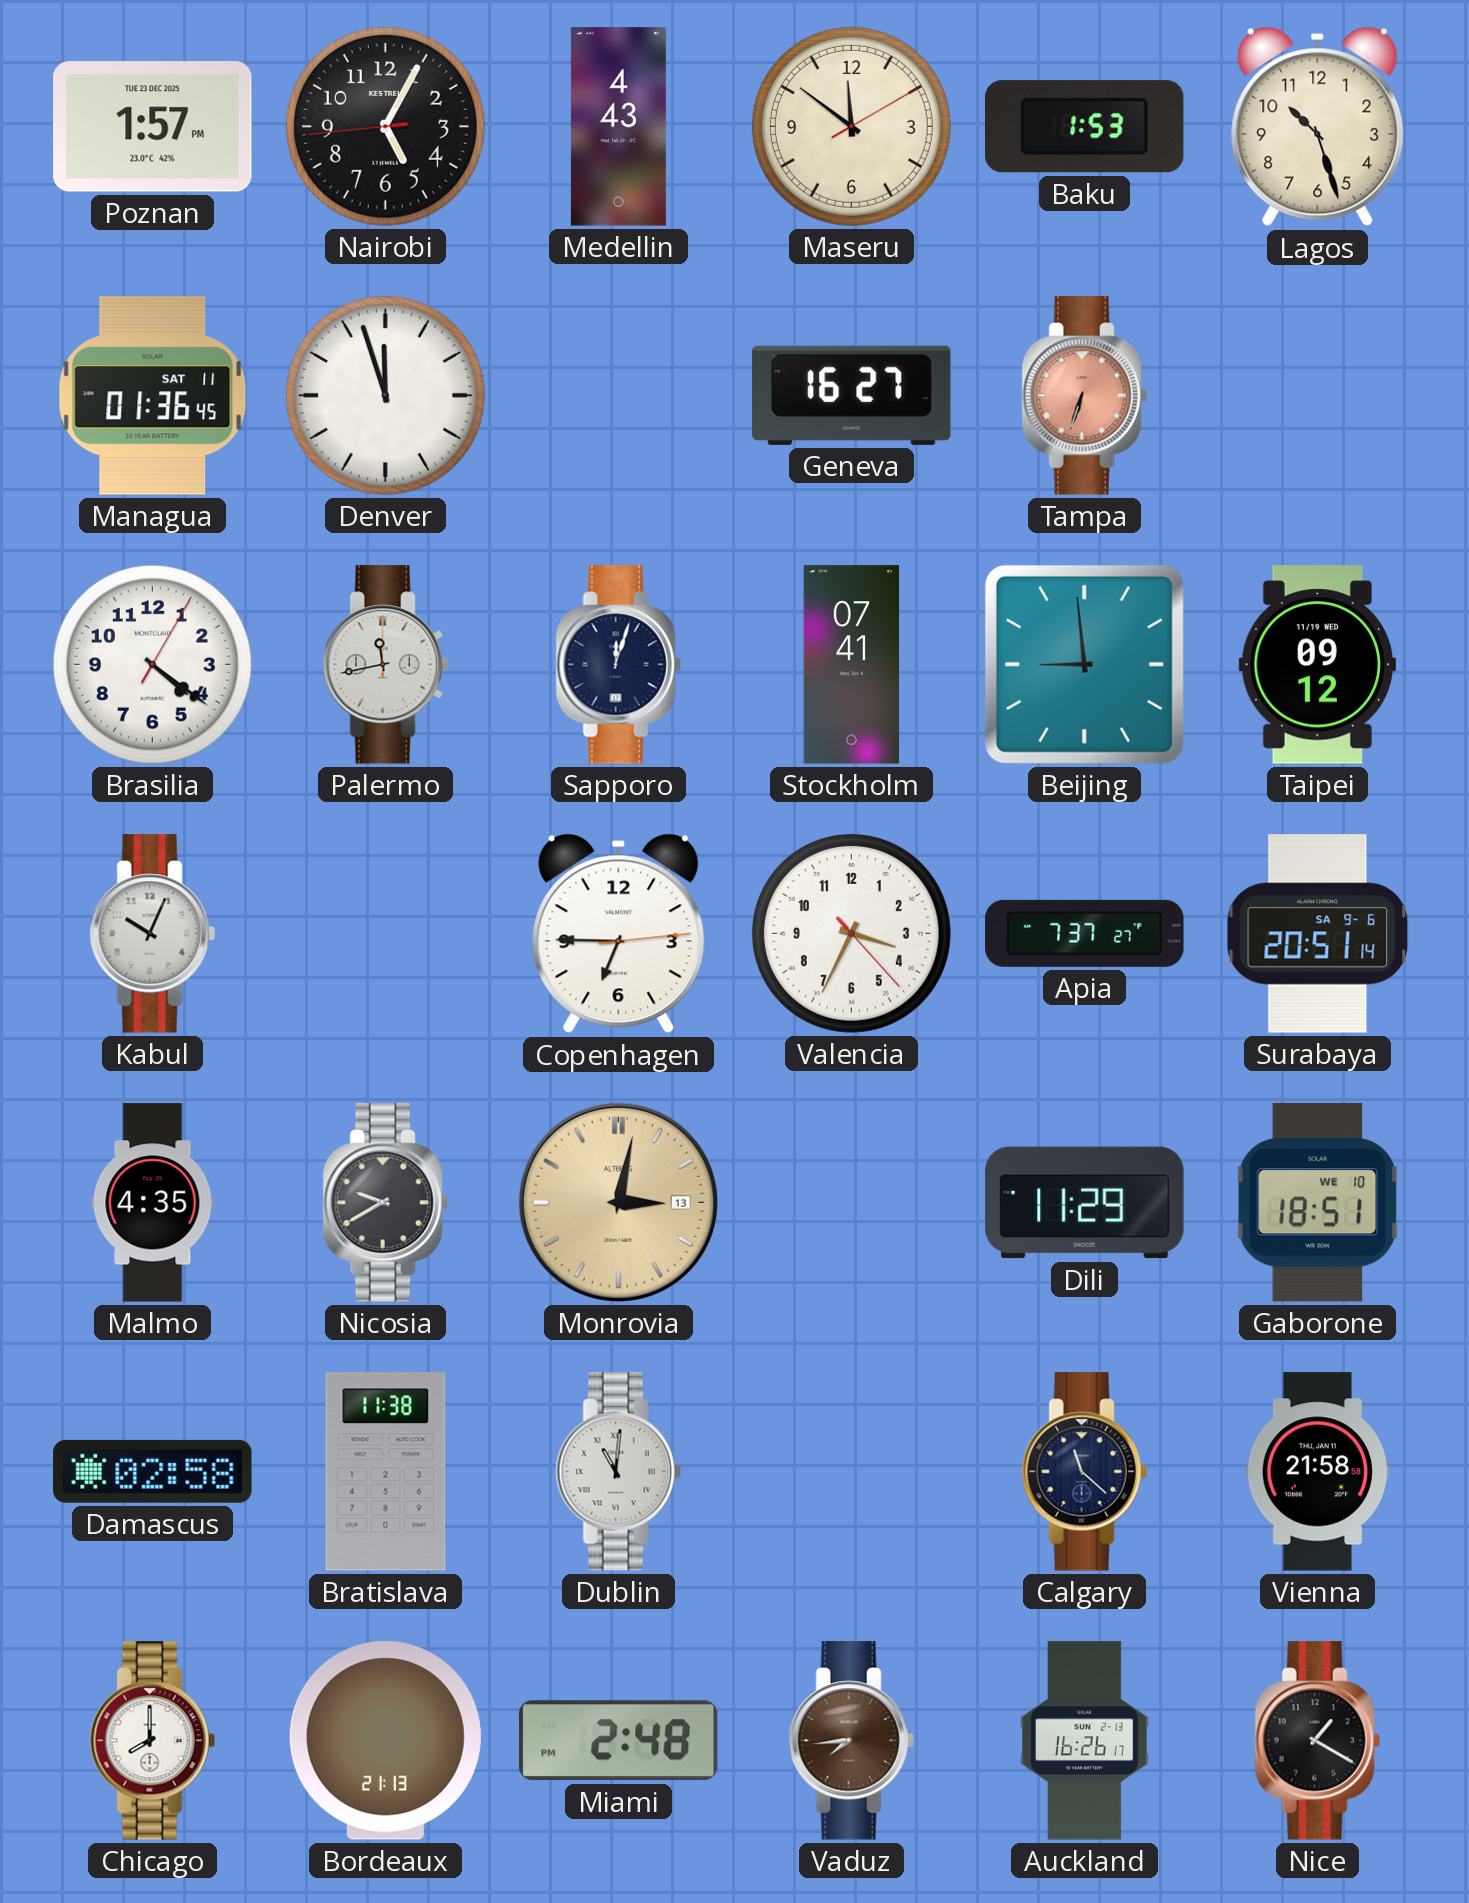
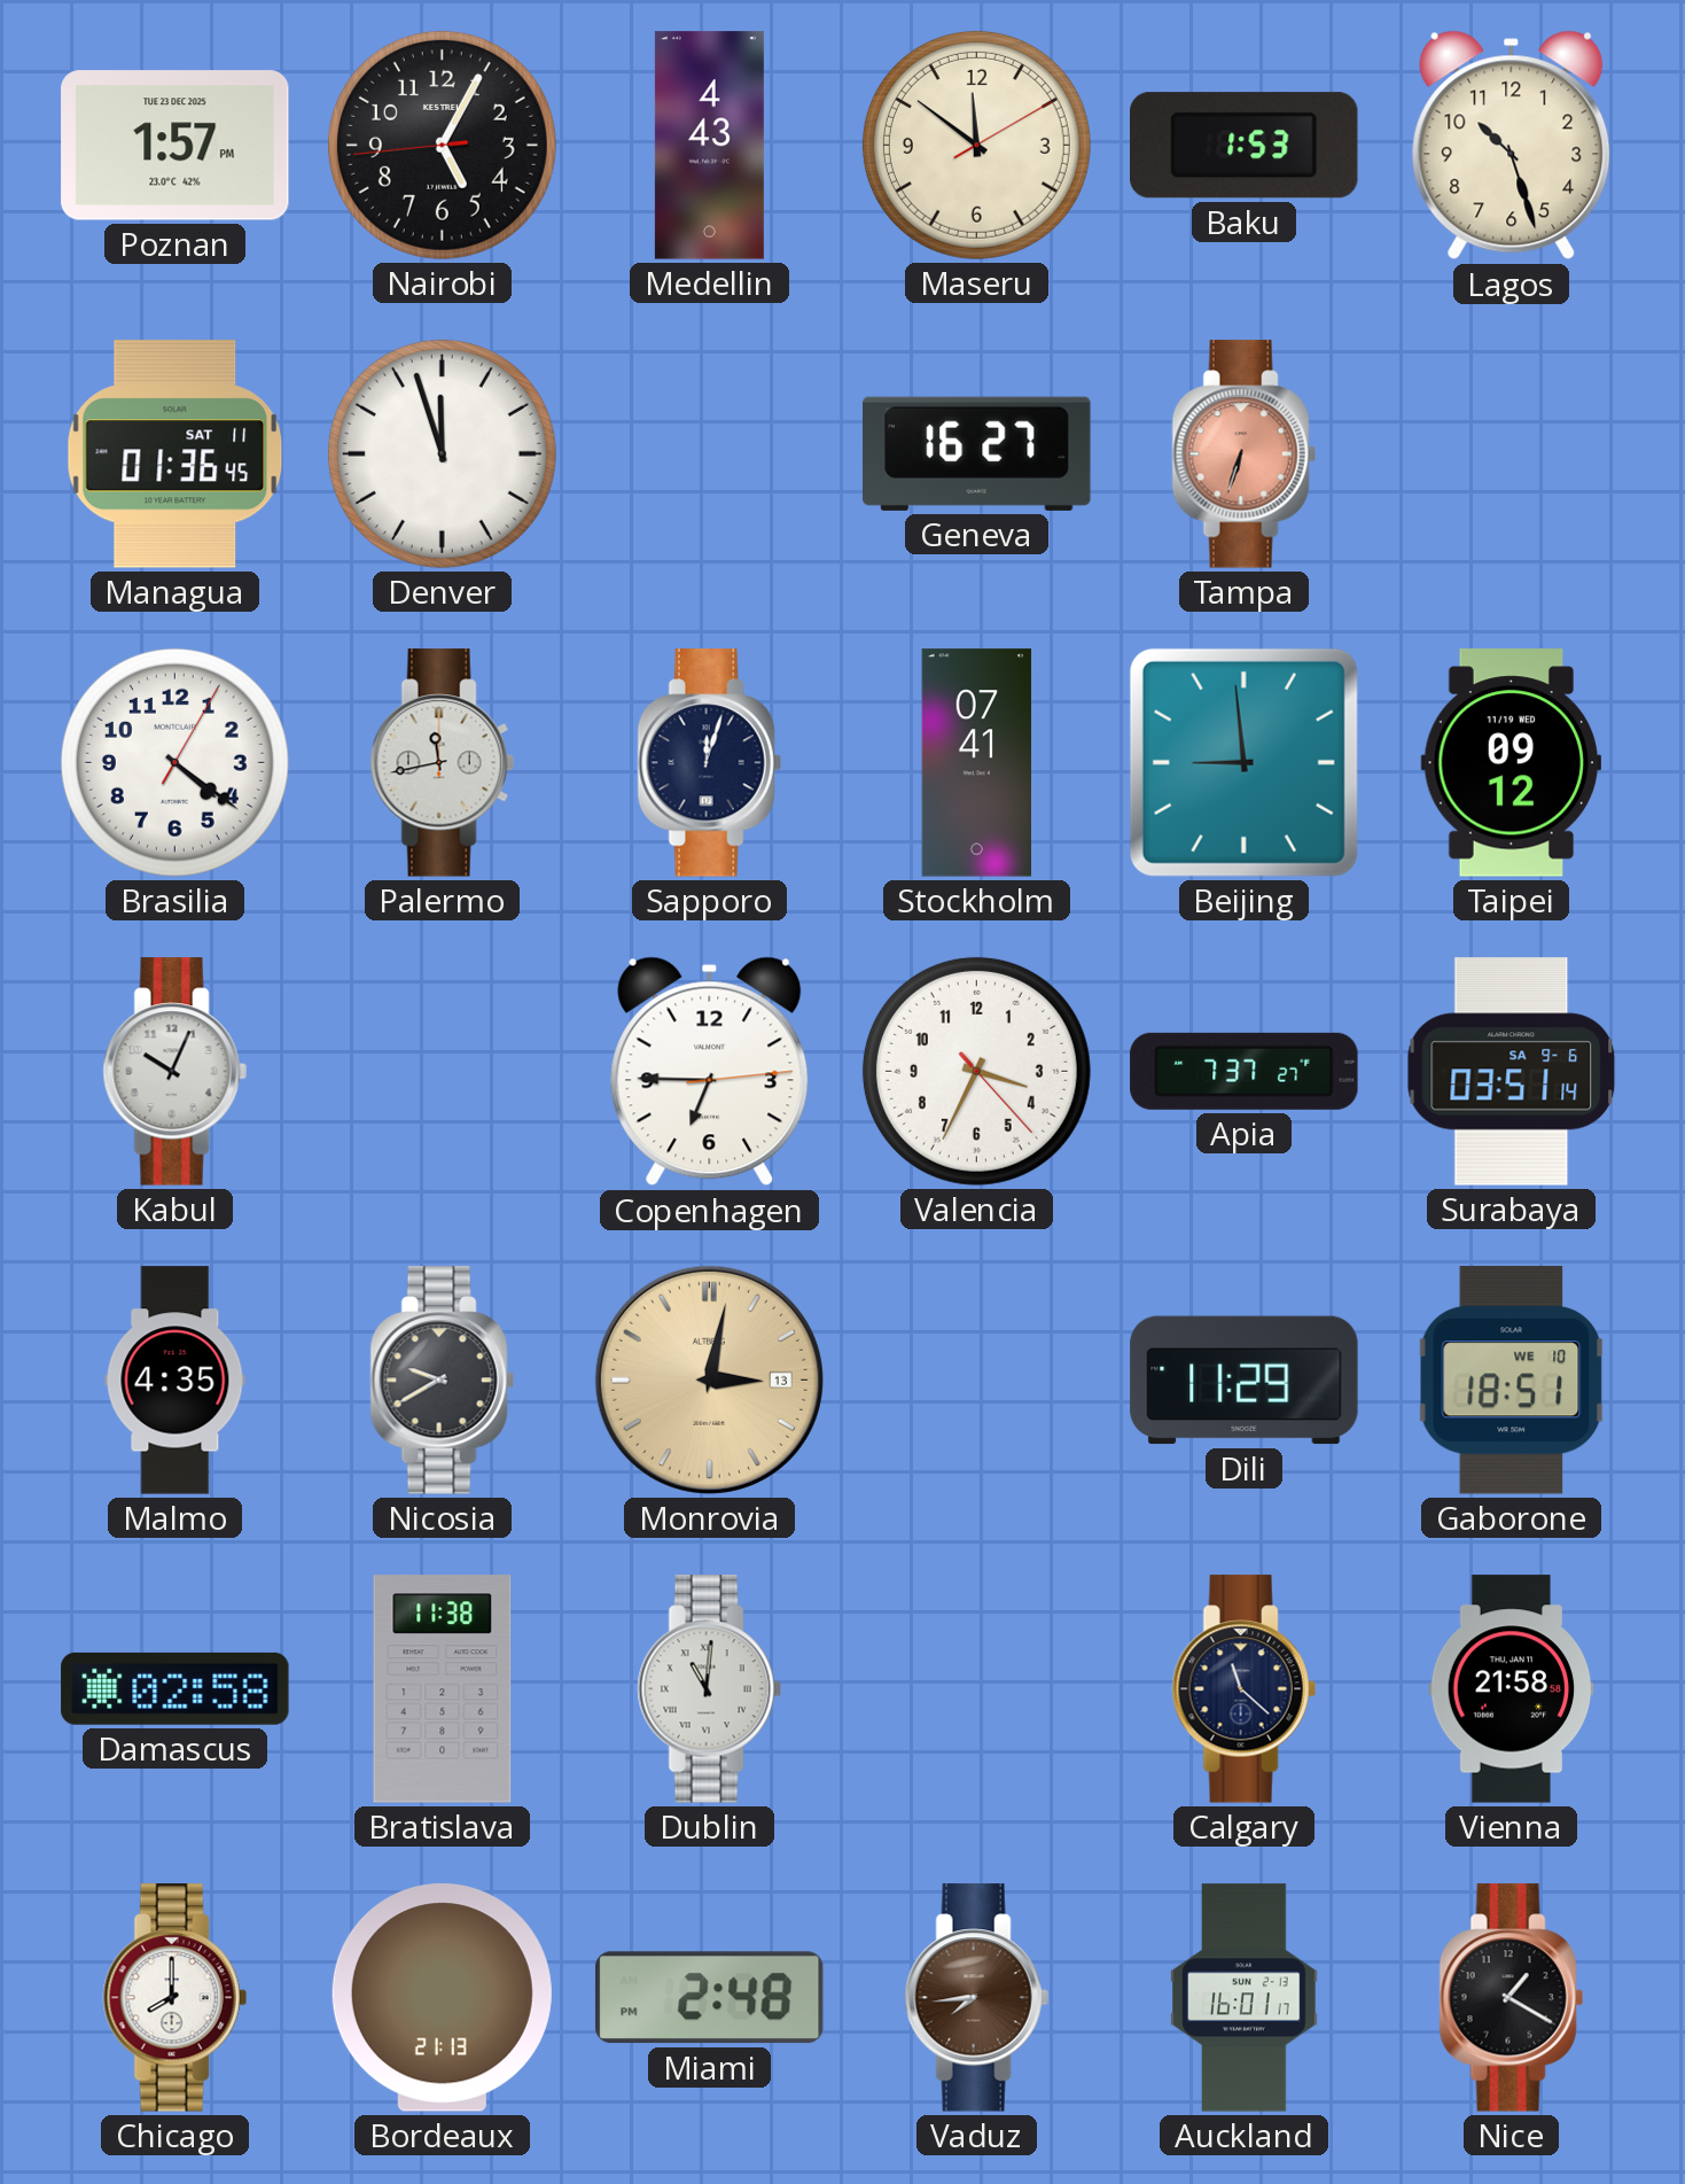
Surabaya: 20:51 -> 03:51 (1512, 1072)
Auckland: 16:26 -> 16:01 (1245, 1998)
